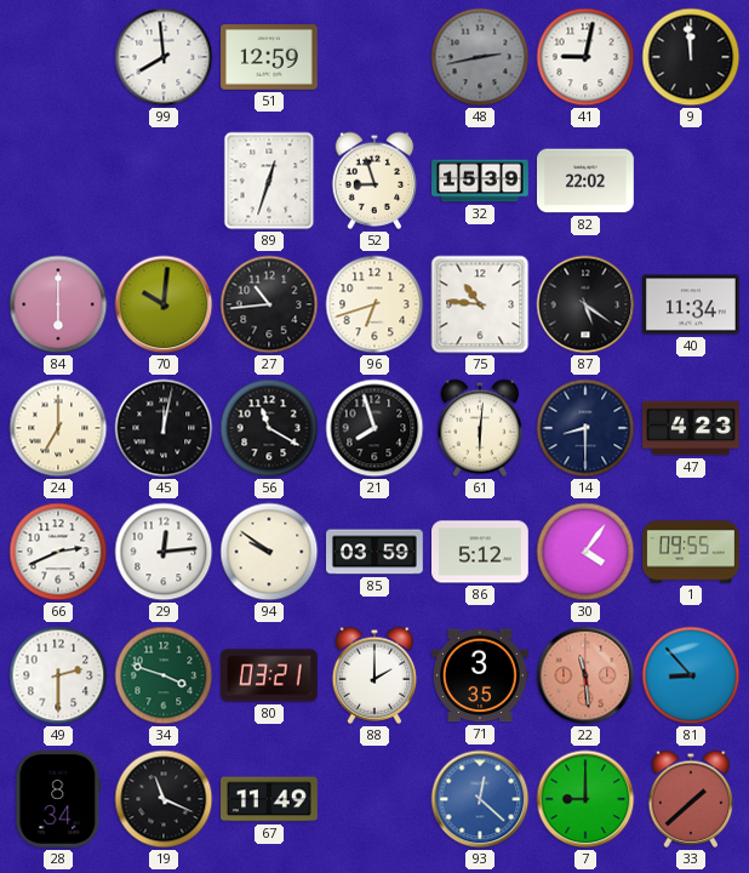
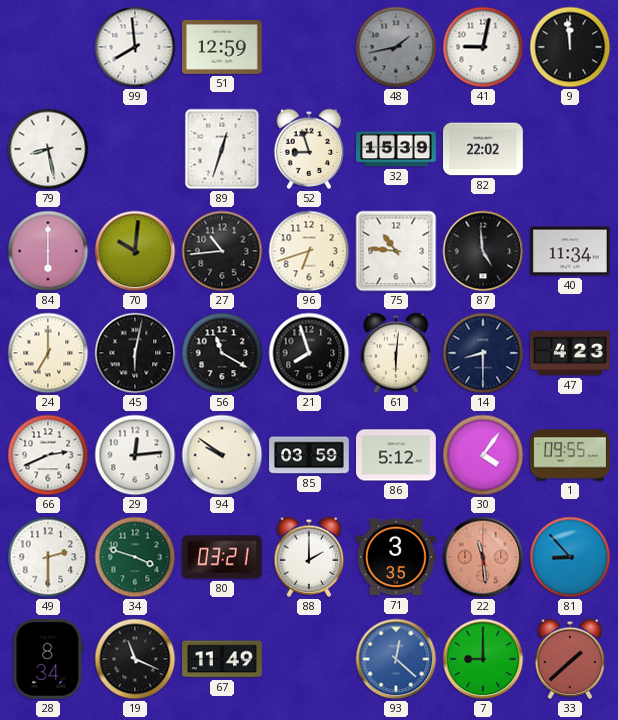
48: 2:43 -> 1:43 (396, 47)
79: none -> 8:28 (48, 149)
87: 5:21 -> 4:59 (483, 251)
45: 12:02 -> 6:02 (135, 353)
